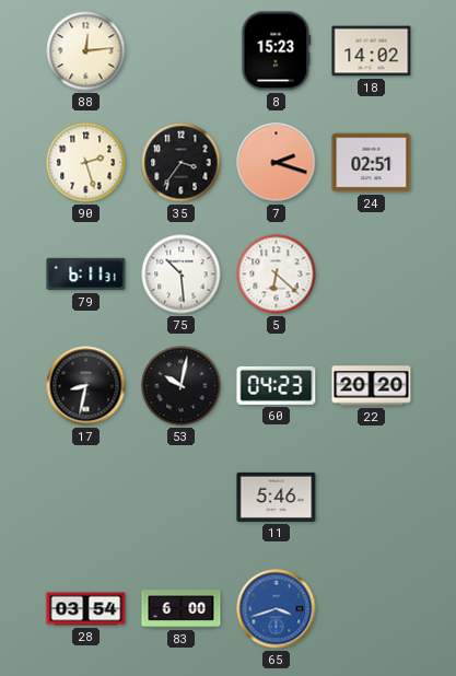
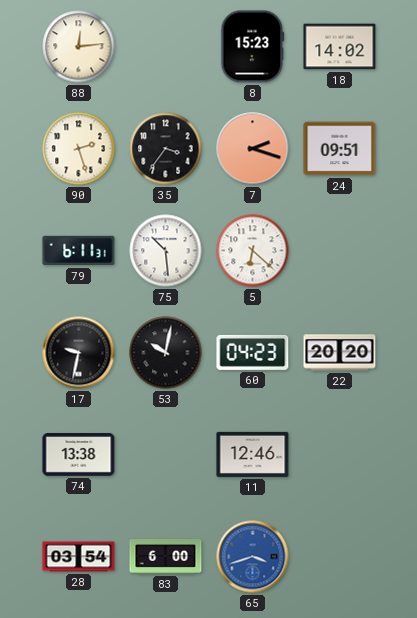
24: 02:51 -> 09:51 (340, 149)
17: 8:32 -> 9:32 (79, 353)
74: none -> 13:38 (79, 455)
11: 5:46 -> 12:46 (253, 454)
